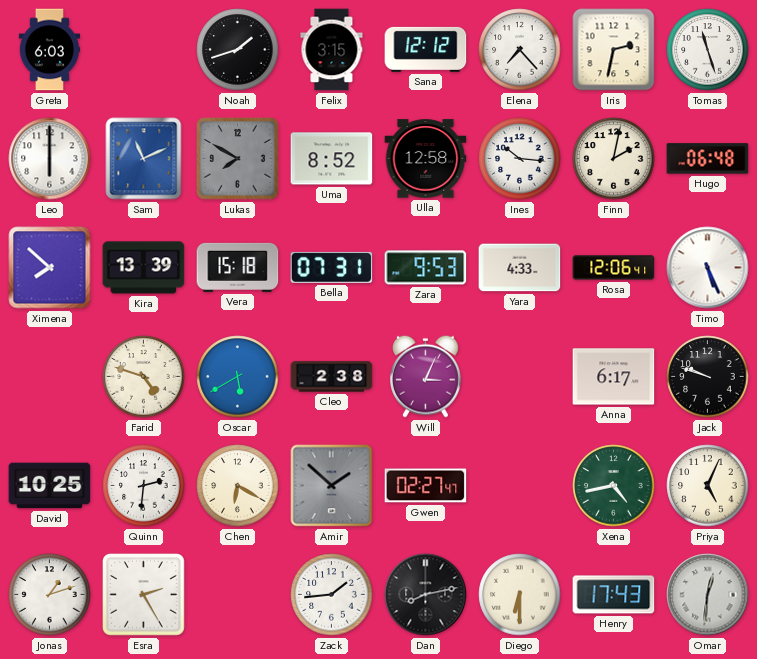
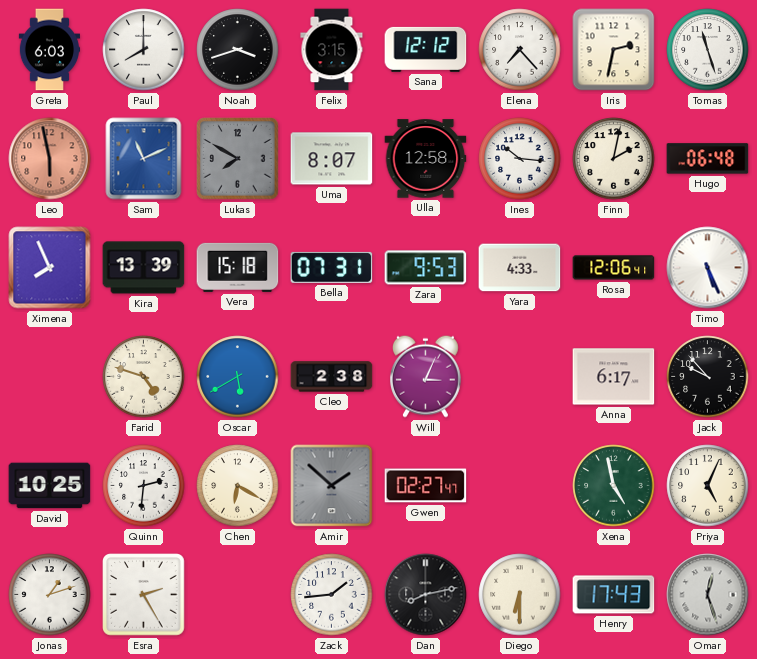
Paul: none -> 8:00 (144, 50)
Noah: 1:42 -> 3:42 (238, 50)
Leo: 6:00 -> 5:58 (50, 159)
Leo dial: white -> salmon (50, 159)
Uma: 8:52 -> 8:07 (332, 159)
Ximena: 7:52 -> 7:56 (50, 268)
Jack: 9:48 -> 9:53 (708, 377)
Xena: 4:43 -> 4:58 (614, 486)
Omar: 12:31 -> 12:27 (708, 595)
